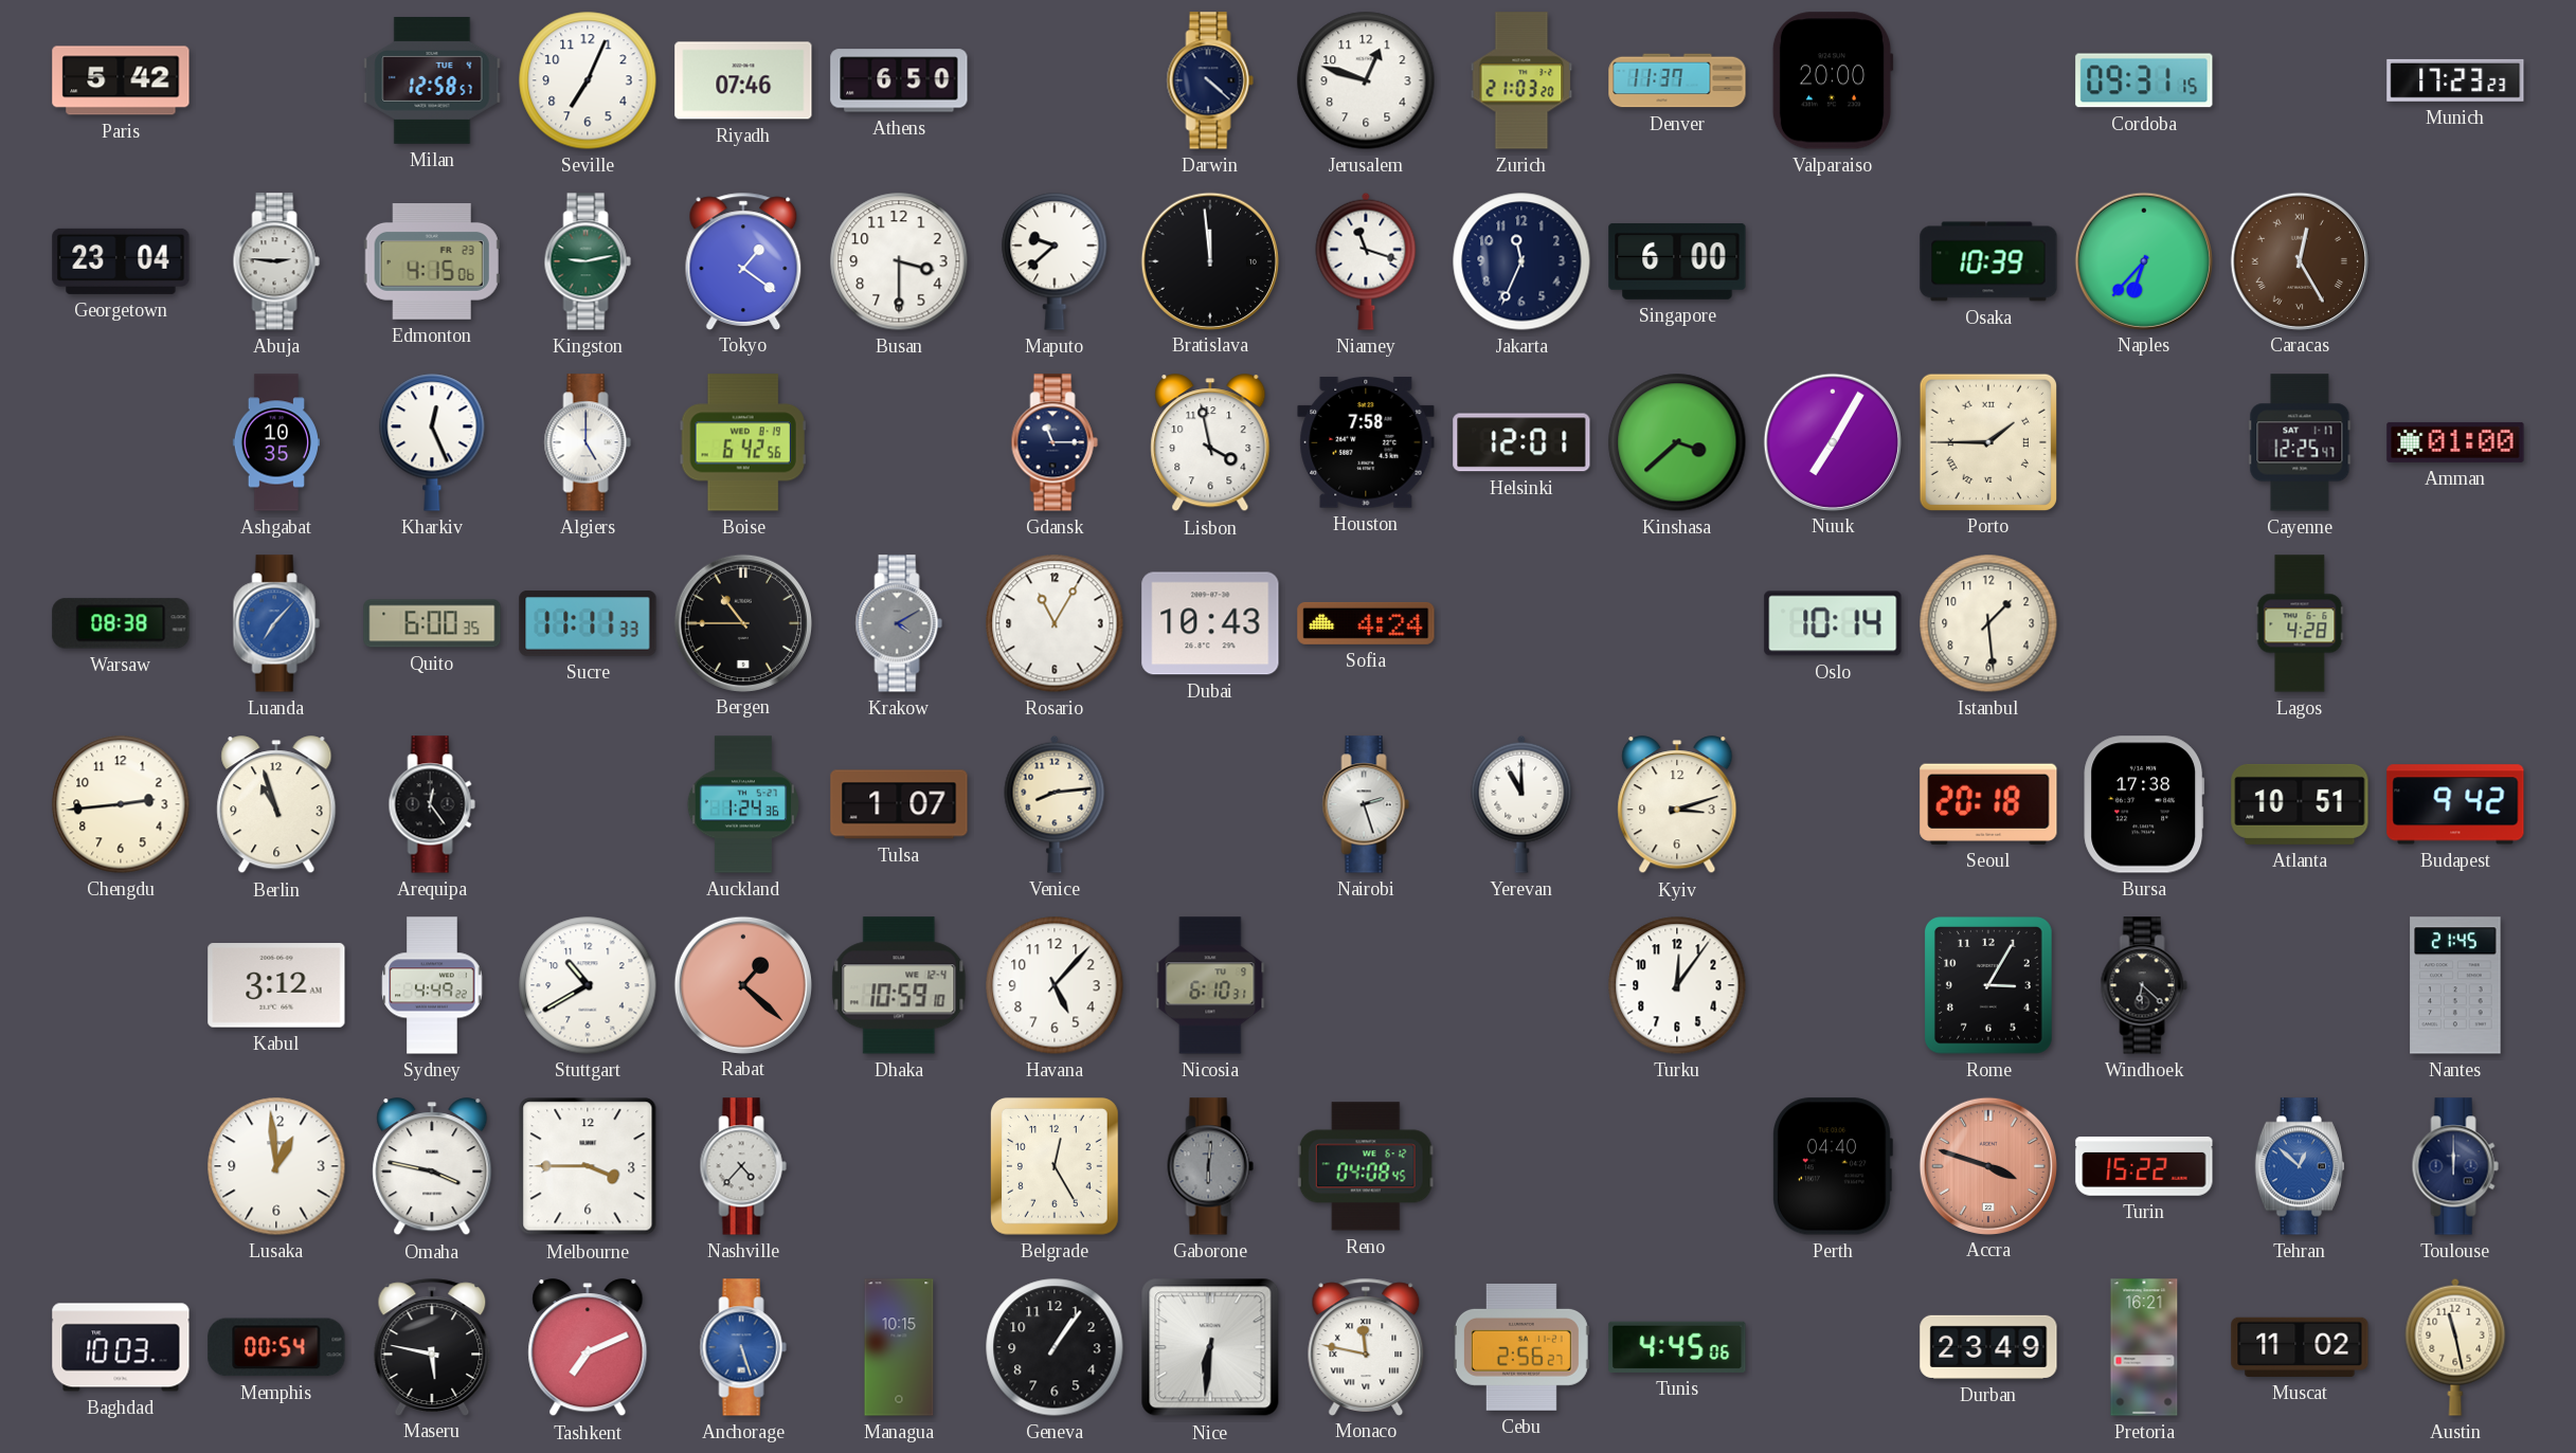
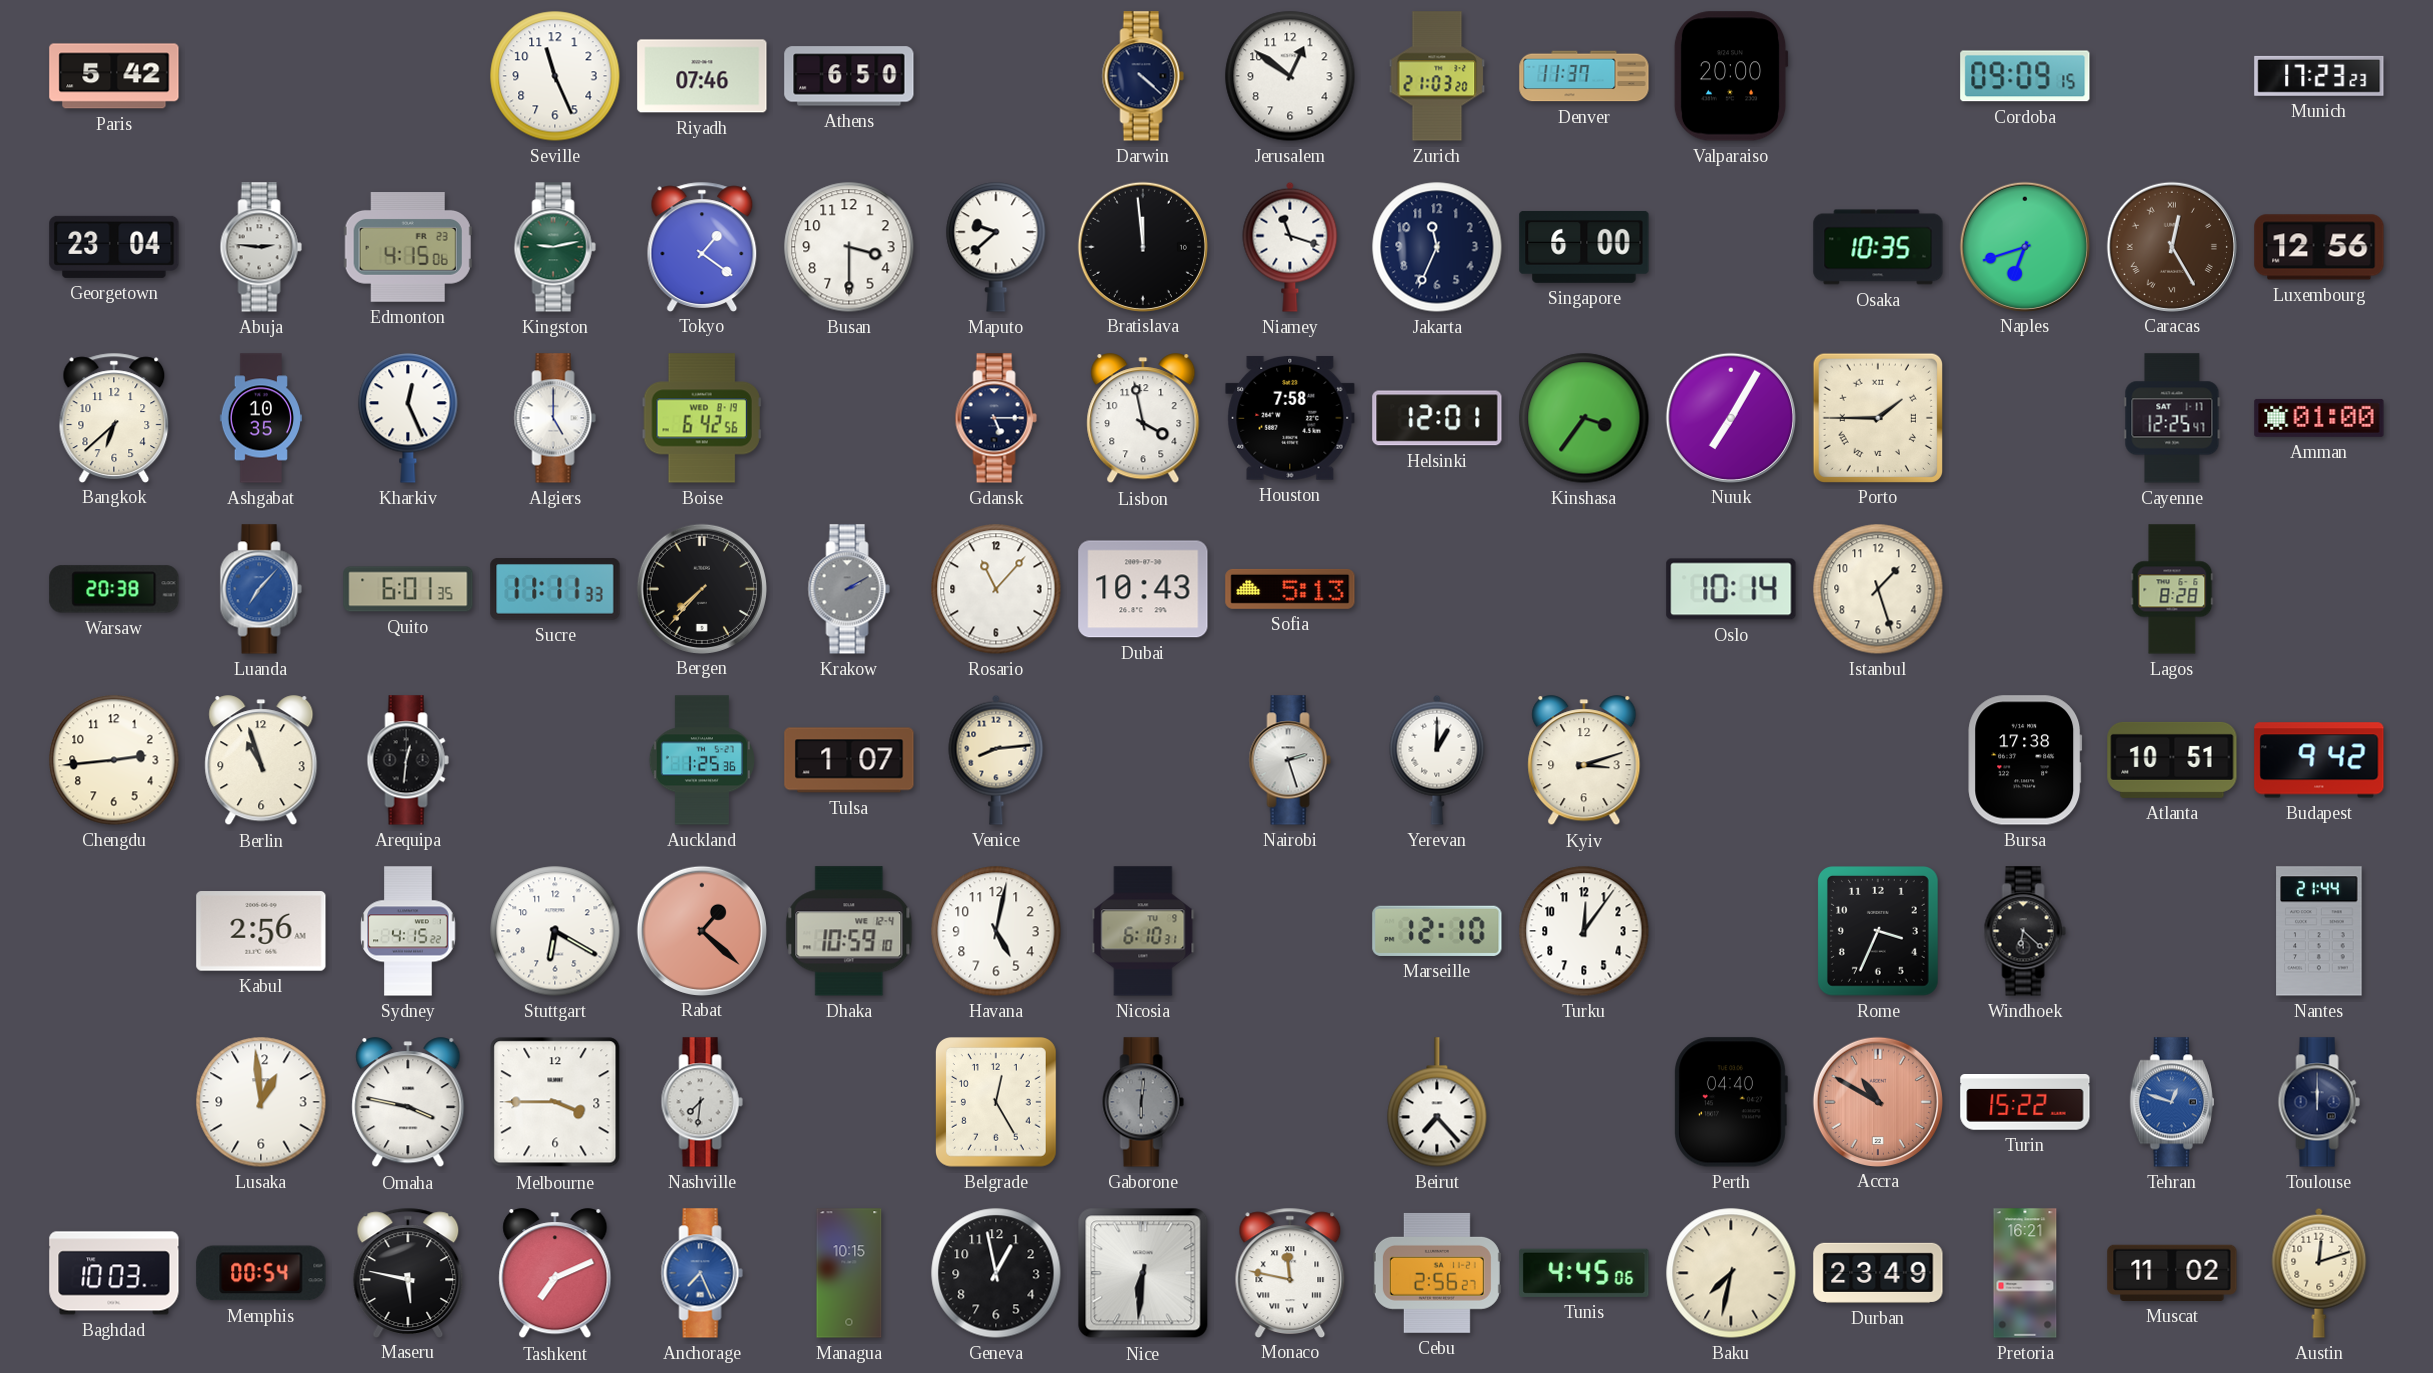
Milan: 12:58 -> none (432, 81)
Seville: 7:04 -> 11:26 (555, 76)
Jerusalem: 12:48 -> 12:51 (1290, 76)
Cordoba: 09:31 -> 09:09 (2025, 76)
Osaka: 10:39 -> 10:35 (1878, 247)
Naples: 6:37 -> 6:42 (2024, 246)
Luxembourg: none -> 12:56 (2319, 247)
Bangkok: none -> 6:38 (114, 417)
Gdansk: 11:15 -> 5:15 (996, 418)
Kinshasa: 3:38 -> 3:36 (1584, 418)
Warsaw: 08:38 -> 20:38 (114, 589)
Quito: 6:00 -> 6:01 (408, 589)
Bergen: 10:45 -> 7:37 (701, 588)
Krakow: 4:10 -> 2:10 (849, 589)
Rosario: 11:05 -> 11:07 (996, 589)
Sofia: 4:24 -> 5:13 (1290, 589)
Istanbul: 1:29 -> 1:27 (1878, 589)
Lagos: 4:28 -> 8:28 (2172, 589)
Arequipa: 12:24 -> 12:31 (408, 760)
Auckland: 1:24 -> 1:25 (702, 760)
Yerevan: 11:00 -> 1:00 (1437, 760)
Seoul: 20:18 -> none (1988, 804)
Kabul: 3:12 -> 2:56 (261, 931)
Sydney: 4:49 -> 4:15 (408, 931)
Stuttgart: 10:40 -> 6:20 (555, 931)
Havana: 5:07 -> 5:02 (996, 931)
Marseille: none -> 12:10 (1437, 931)
Rome: 3:05 -> 3:34 (1879, 932)
Nantes: 21:45 -> 21:44 (2319, 931)
Nashville: 4:37 -> 7:31 (702, 1102)
Reno: 04:08 -> none (1366, 1166)
Beirut: none -> 7:23 (1437, 1102)
Accra: 3:48 -> 10:50 (1877, 1101)
Tehran: 12:52 -> 12:48 (2172, 1102)
Anchorage: 5:27 -> 7:26 (702, 1273)
Geneva: 1:06 -> 12:58 (996, 1273)
Baku: none -> 7:32 (1731, 1273)
Austin: 11:28 -> 12:12 (2319, 1273)
